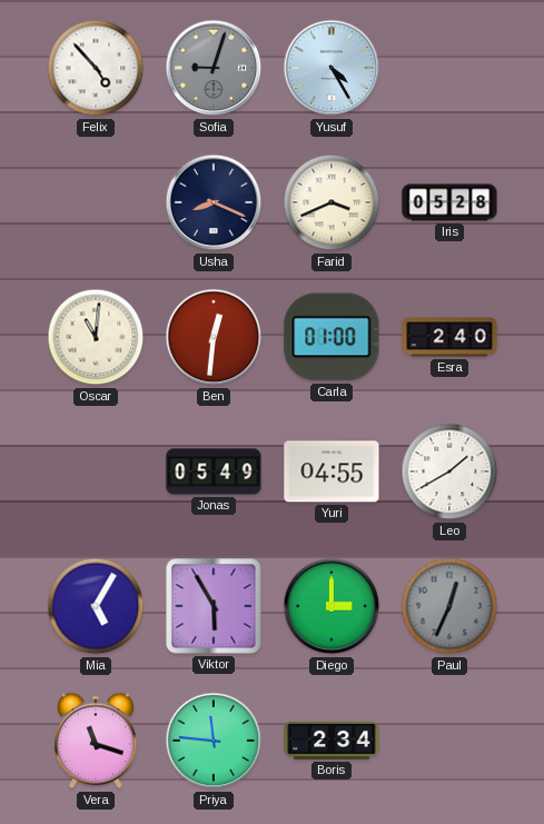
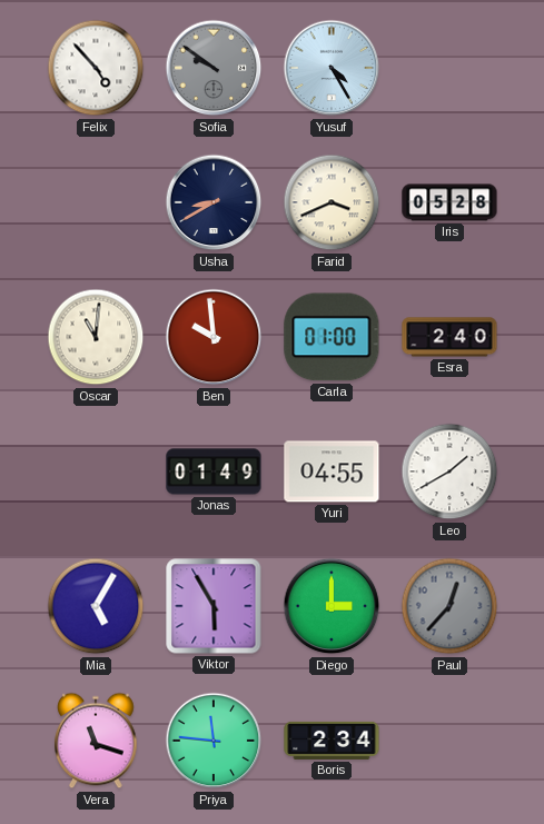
Sofia: 9:03 -> 9:51 (214, 68)
Usha: 8:19 -> 8:40 (214, 202)
Ben: 12:31 -> 9:59 (214, 337)
Jonas: 05:49 -> 01:49 (214, 471)
Paul: 12:34 -> 12:37 (449, 606)
